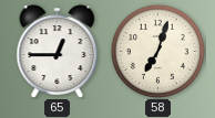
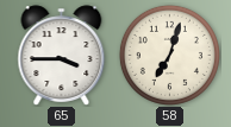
65: 12:45 -> 3:45 (62, 56)
